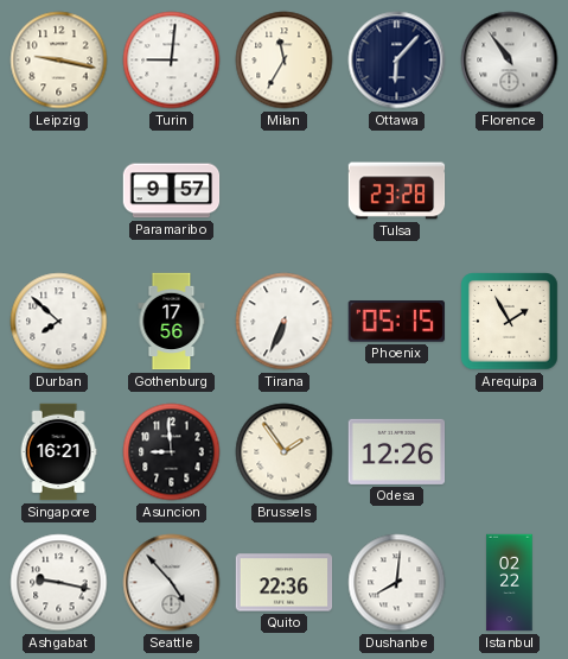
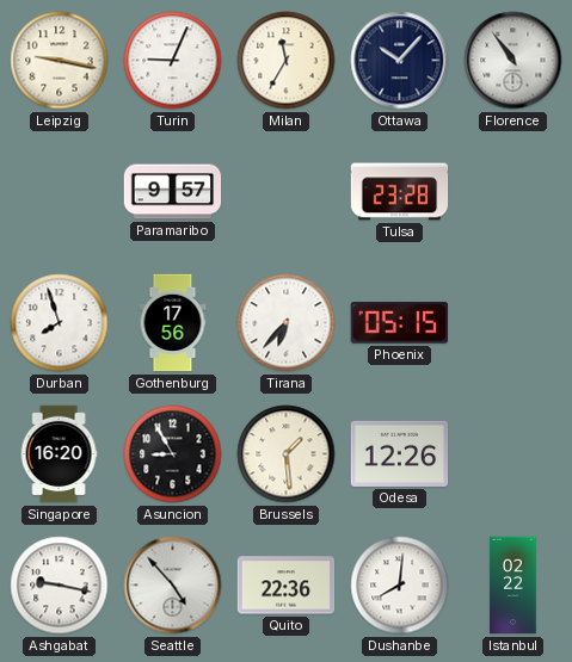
Turin: 9:01 -> 9:04 (173, 61)
Ottawa: 6:07 -> 10:07 (400, 61)
Durban: 7:52 -> 7:57 (60, 323)
Tirana: 6:34 -> 6:37 (287, 323)
Arequipa: 1:55 -> none (510, 322)
Singapore: 16:21 -> 16:20 (59, 454)
Asuncion: 8:59 -> 8:55 (173, 454)
Brussels: 1:54 -> 1:29 (287, 454)
